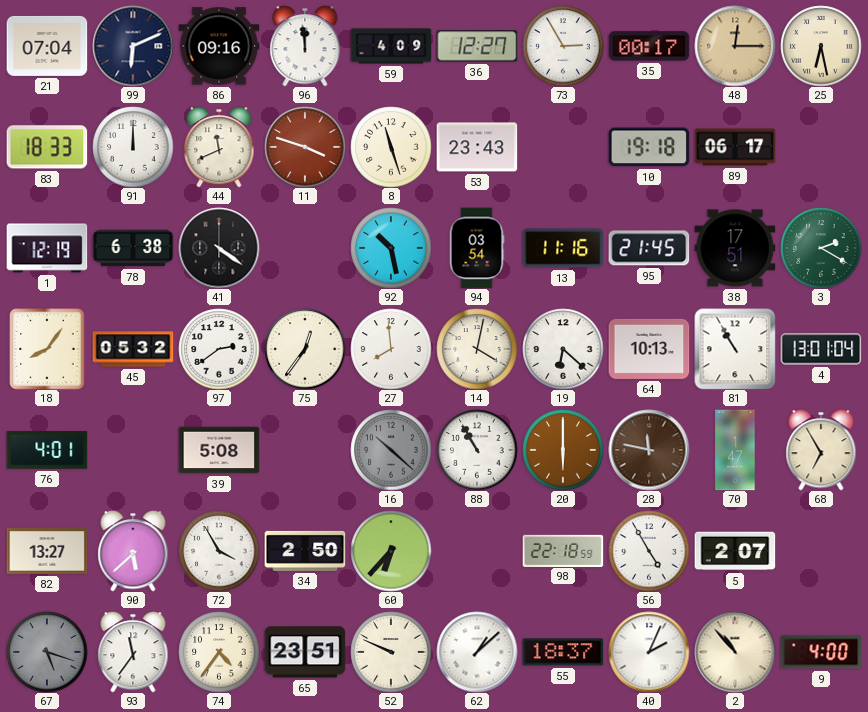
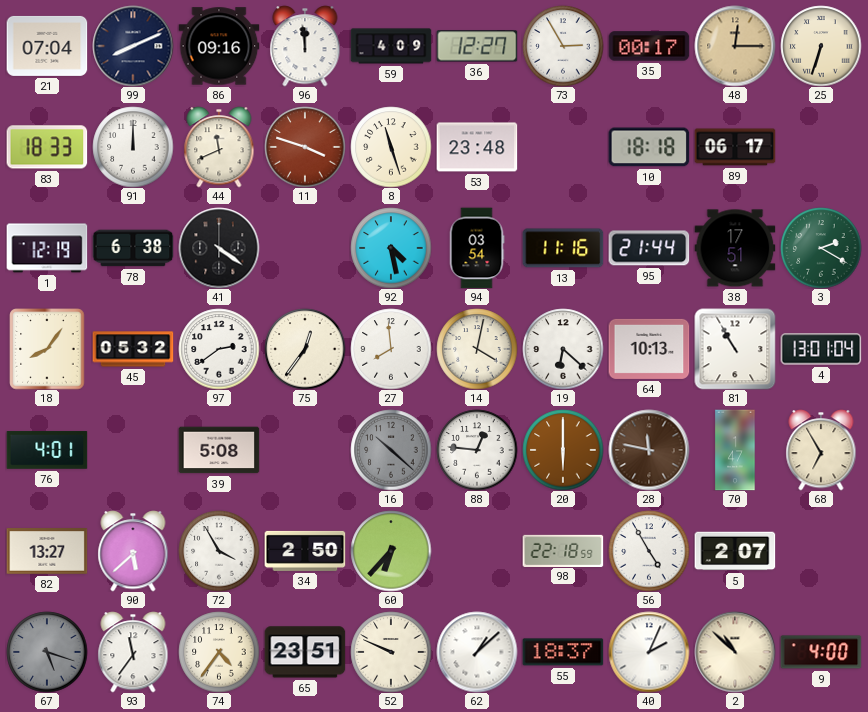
99: 6:11 -> 8:11 (133, 46)
25: 6:28 -> 6:33 (821, 46)
53: 23:43 -> 23:48 (477, 147)
10: 19:18 -> 18:18 (649, 147)
92: 10:28 -> 4:28 (391, 248)
95: 21:45 -> 21:44 (649, 248)
88: 10:55 -> 12:46 (477, 450)
2: 10:53 -> 10:52 (735, 652)
